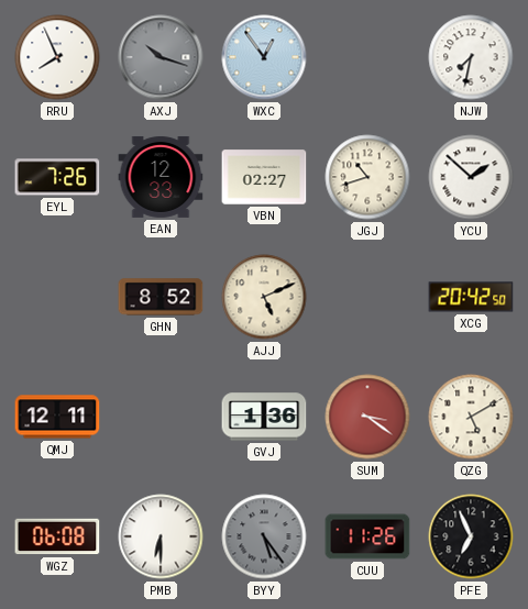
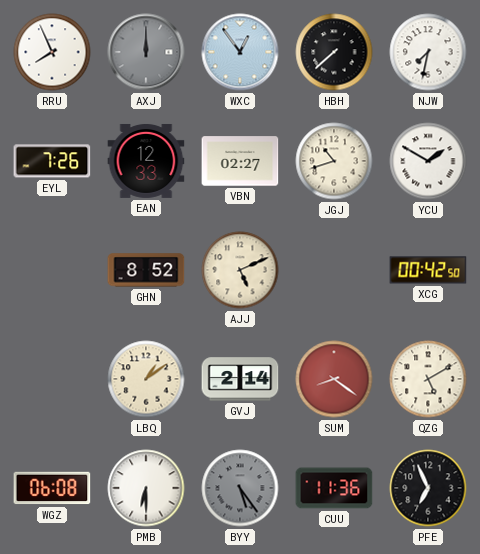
AXJ: 10:18 -> 12:00 (146, 52)
HBH: none -> 7:38 (334, 52)
YCU: 1:52 -> 1:50 (428, 161)
XCG: 20:42 -> 00:42 (428, 270)
QMJ: 12:11 -> none (57, 417)
LBQ: none -> 1:09 (146, 379)
GVJ: 1:36 -> 2:14 (240, 379)
SUM: 3:21 -> 8:21 (334, 379)
CUU: 11:26 -> 11:36 (334, 488)
